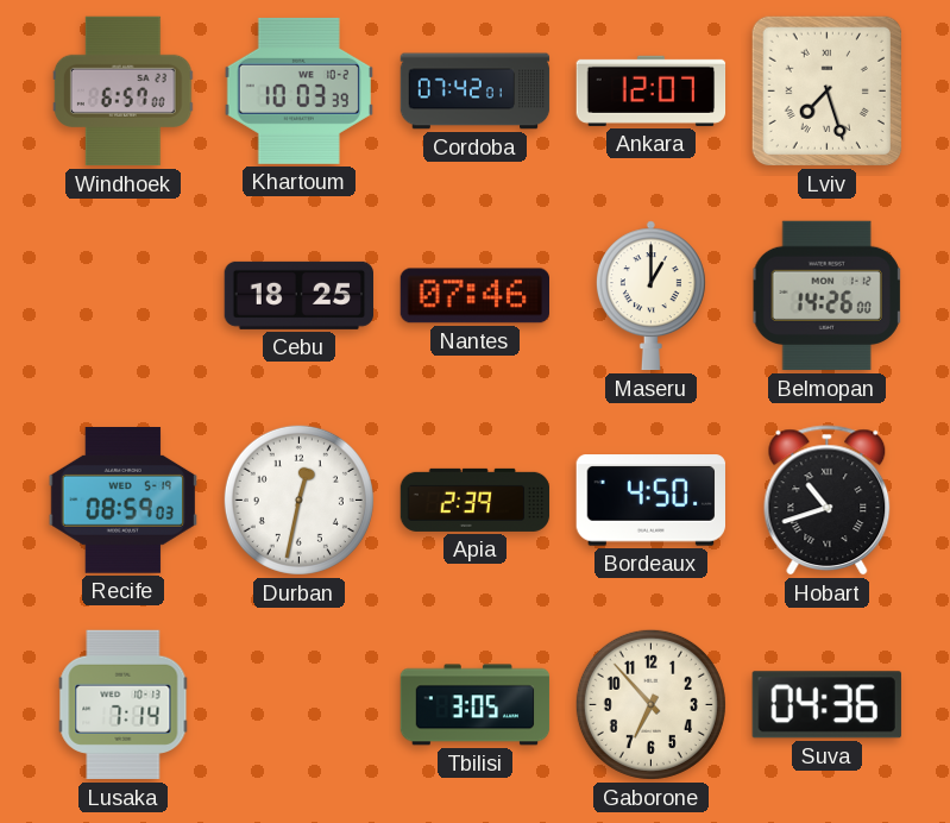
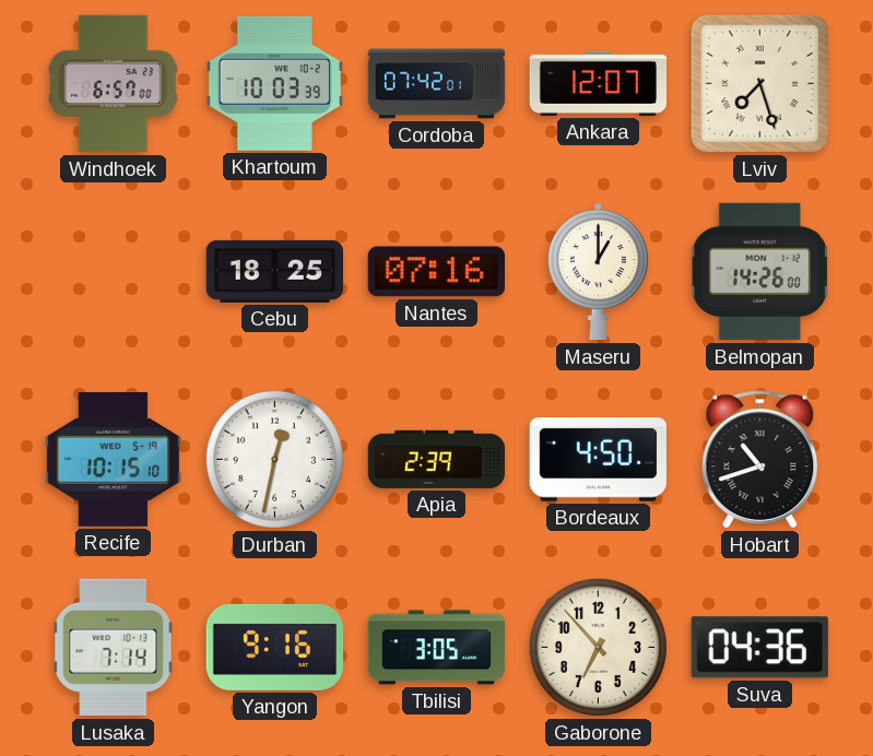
Nantes: 07:46 -> 07:16 (436, 272)
Recife: 08:59 -> 10:15 (113, 460)
Yangon: none -> 9:16 (275, 647)
